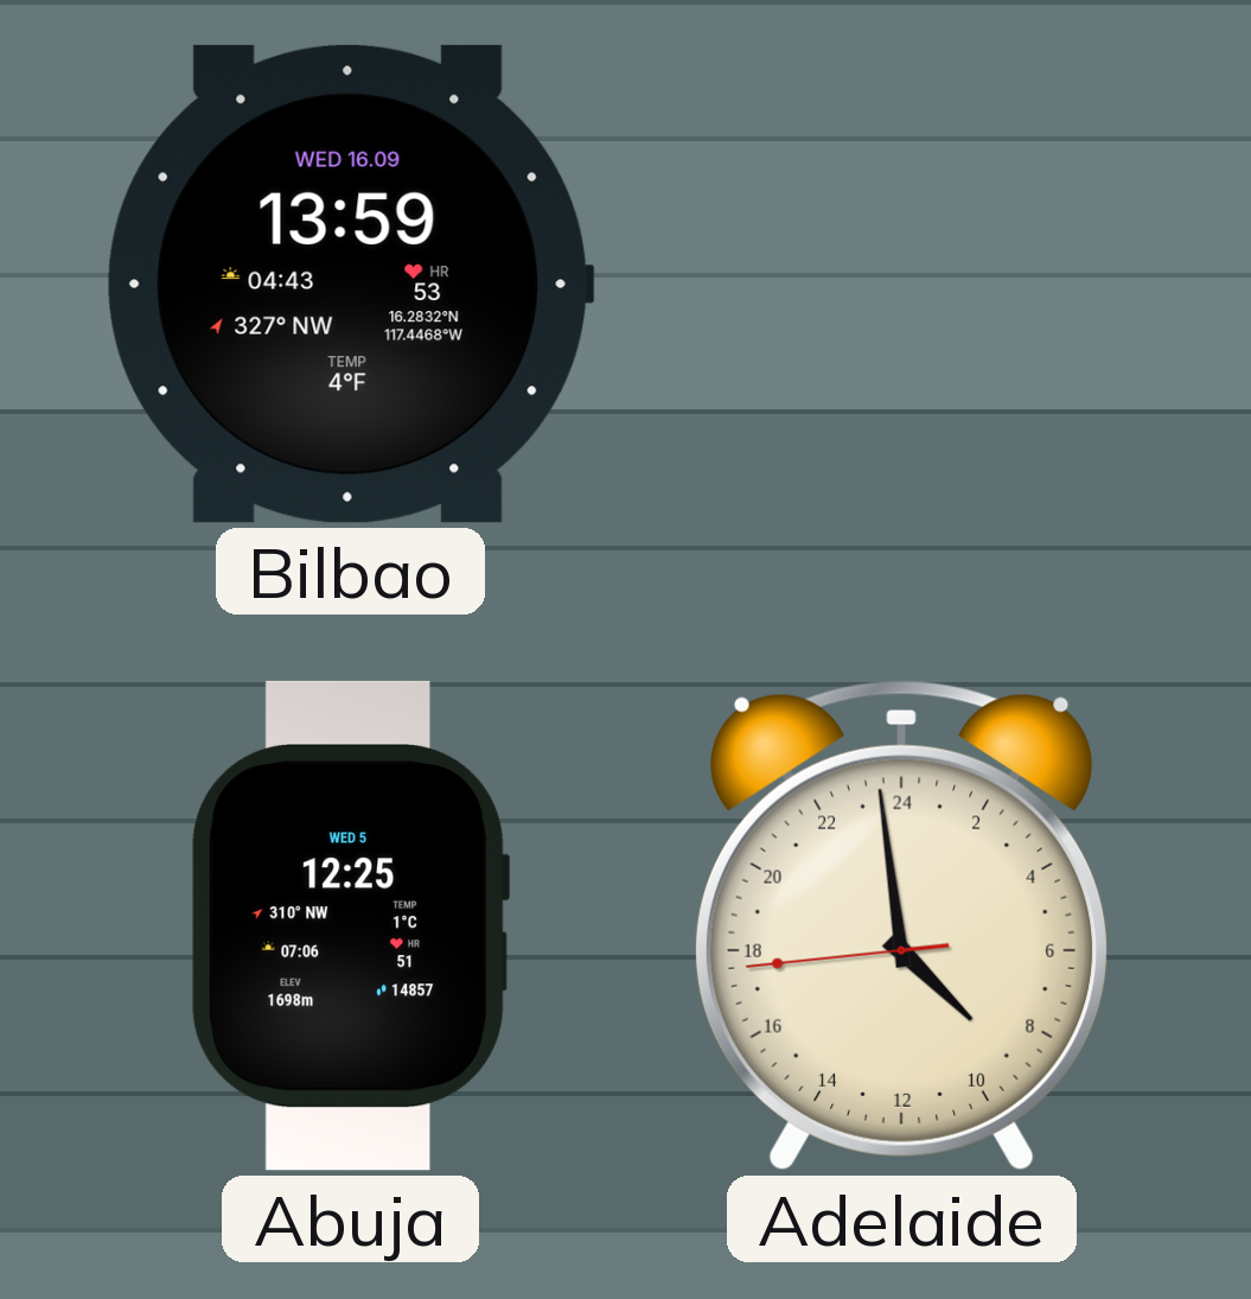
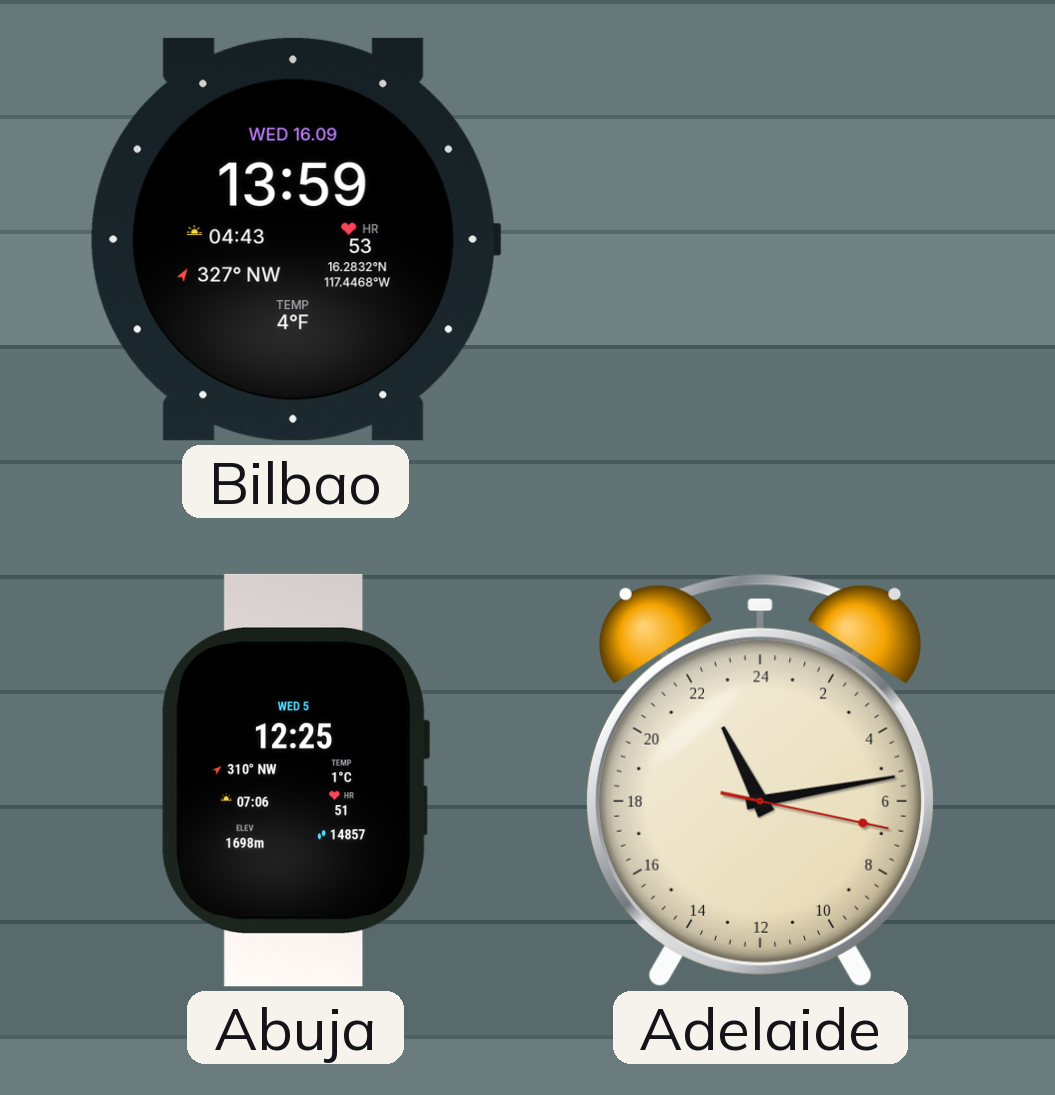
Adelaide: 8:58 -> 22:13 (760, 781)
